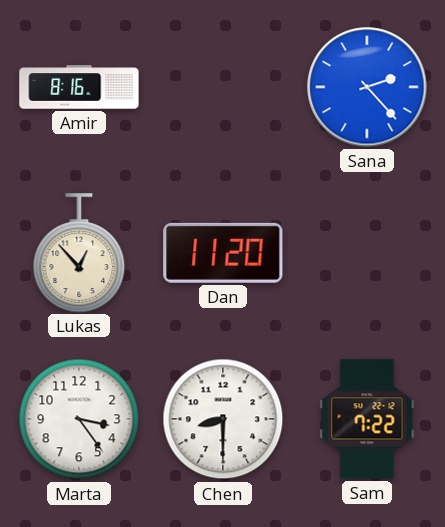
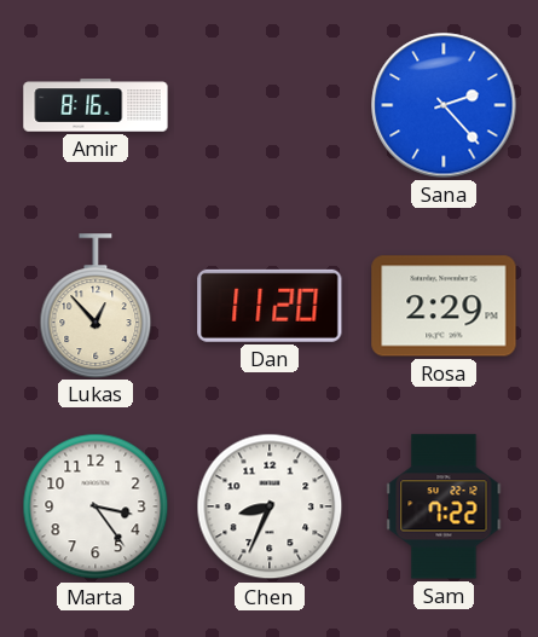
Rosa: none -> 2:29 (444, 306)
Chen: 8:30 -> 8:34 (270, 506)
